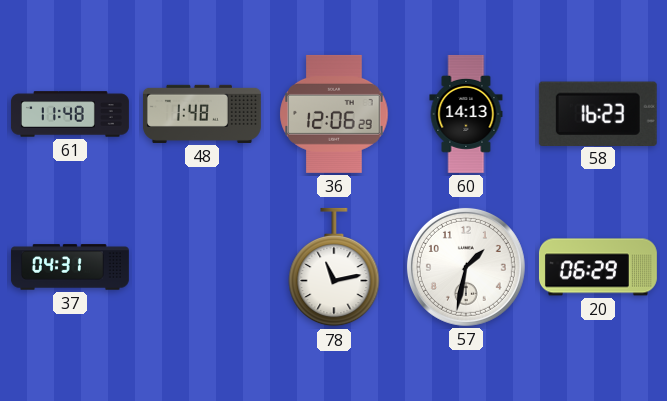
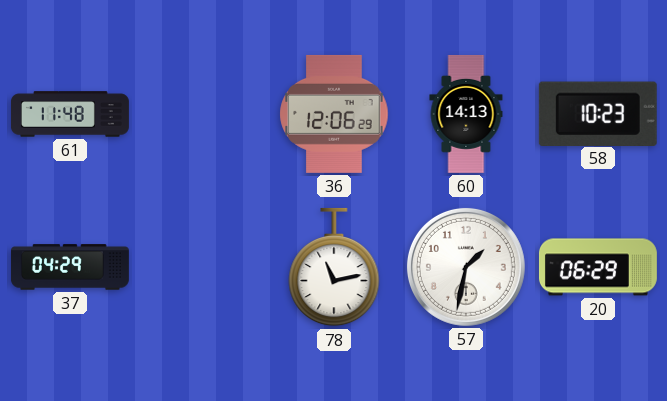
48: 1:48 -> none (202, 114)
58: 16:23 -> 10:23 (598, 113)
37: 04:31 -> 04:29 (70, 267)
